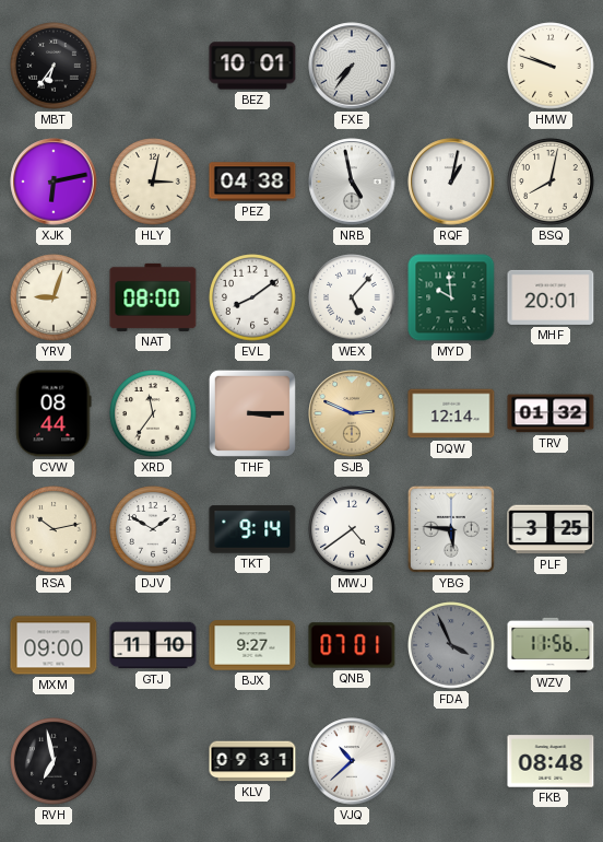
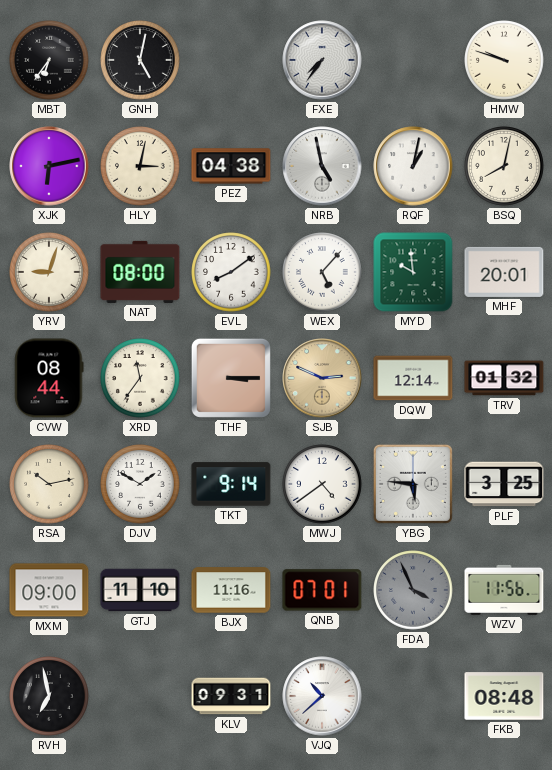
GNH: none -> 5:02 (140, 60)
BEZ: 10:01 -> none (252, 66)
BJX: 9:27 -> 11:16 (231, 590)
